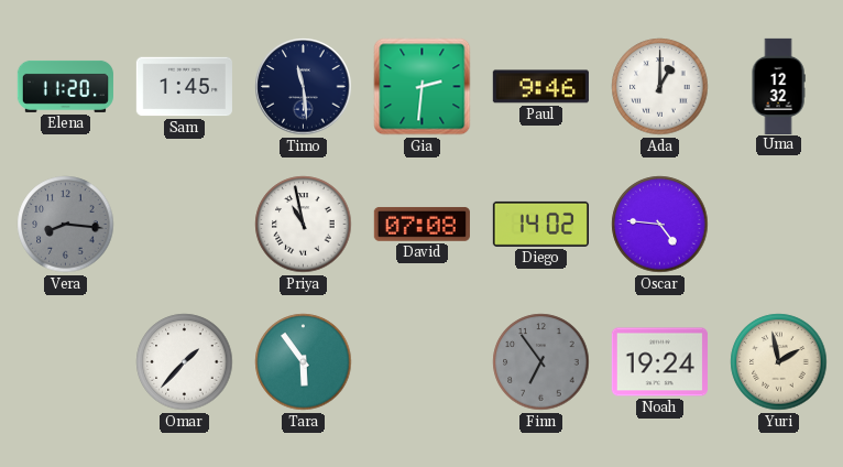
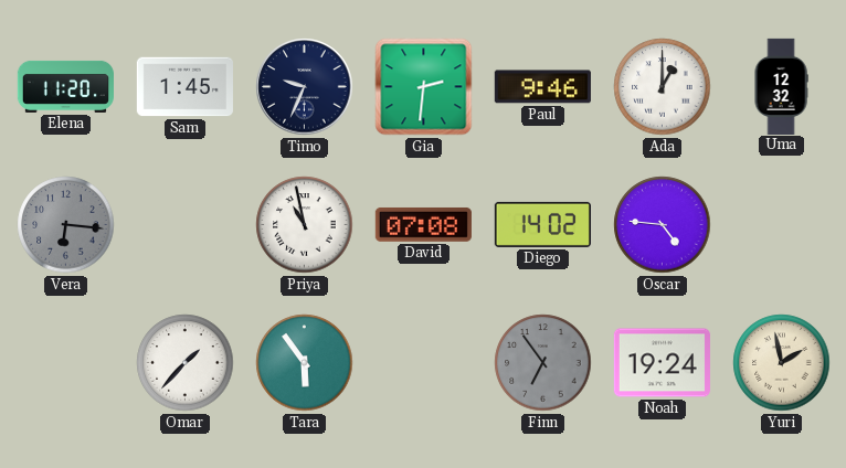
Timo: 11:29 -> 9:34 (305, 87)
Vera: 8:16 -> 6:16 (66, 225)
